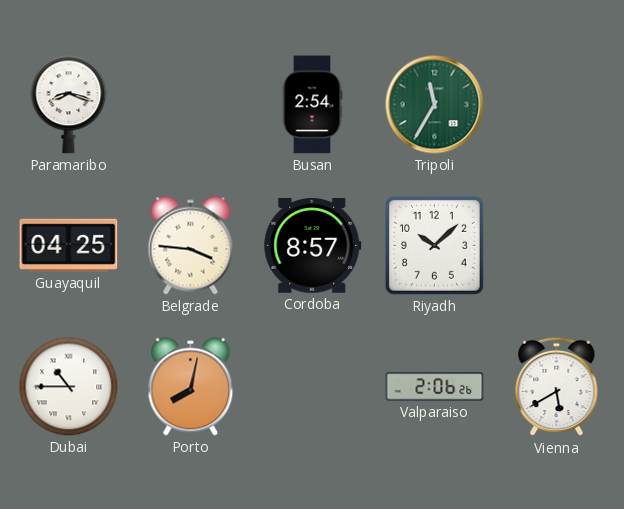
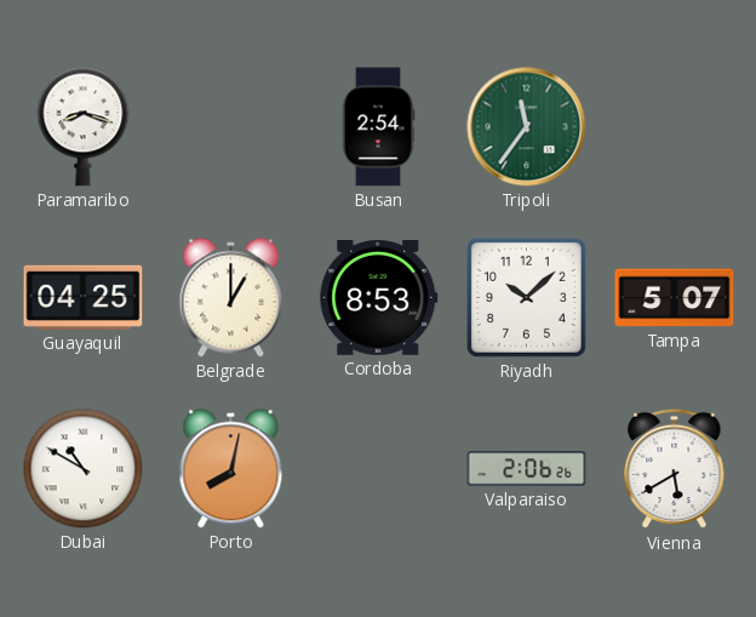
Tripoli: 11:35 -> 11:36 (527, 127)
Belgrade: 3:46 -> 1:00 (231, 298)
Cordoba: 8:57 -> 8:53 (379, 298)
Tampa: none -> 5:07 (675, 298)
Dubai: 10:45 -> 10:50 (84, 469)
